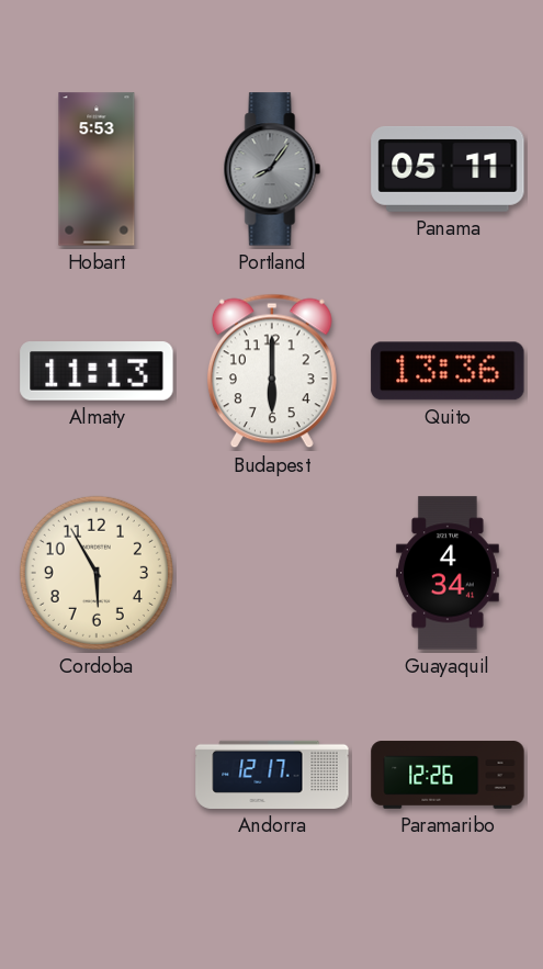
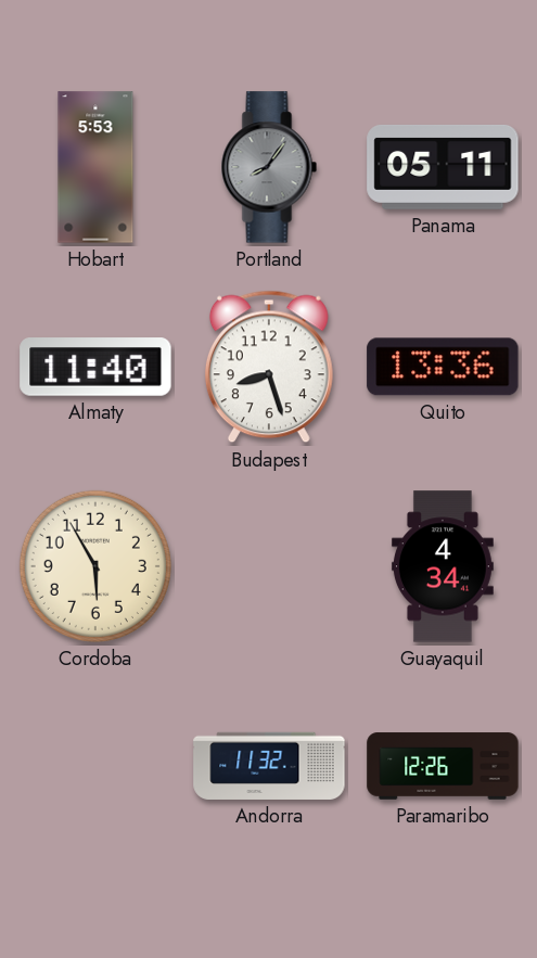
Almaty: 11:13 -> 11:40 (95, 367)
Budapest: 6:00 -> 8:27 (269, 367)
Andorra: 12:17 -> 11:32 (269, 766)
